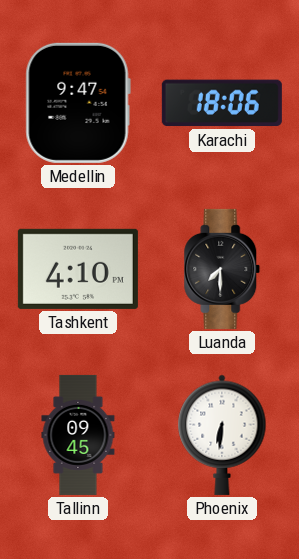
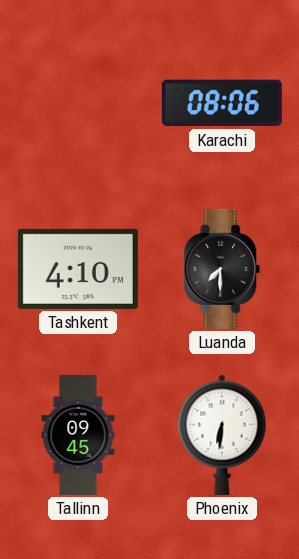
Medellin: 9:47 -> none (78, 103)
Karachi: 18:06 -> 08:06 (222, 103)
